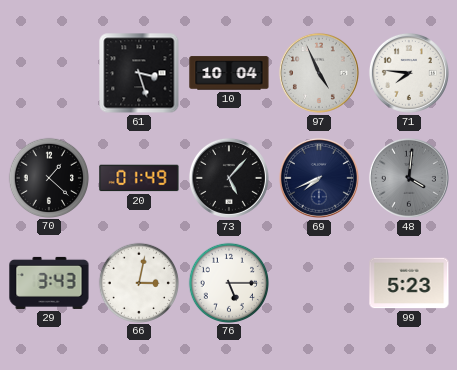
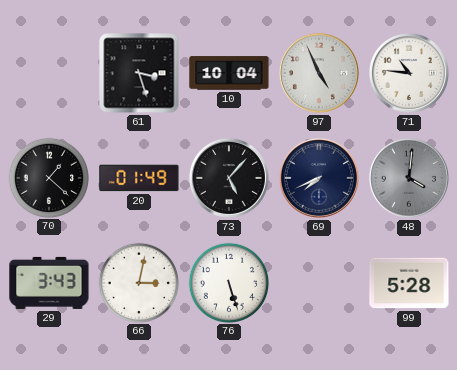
71: 7:46 -> 10:46 (409, 73)
76: 5:15 -> 5:27 (228, 282)
99: 5:23 -> 5:28 (409, 283)
